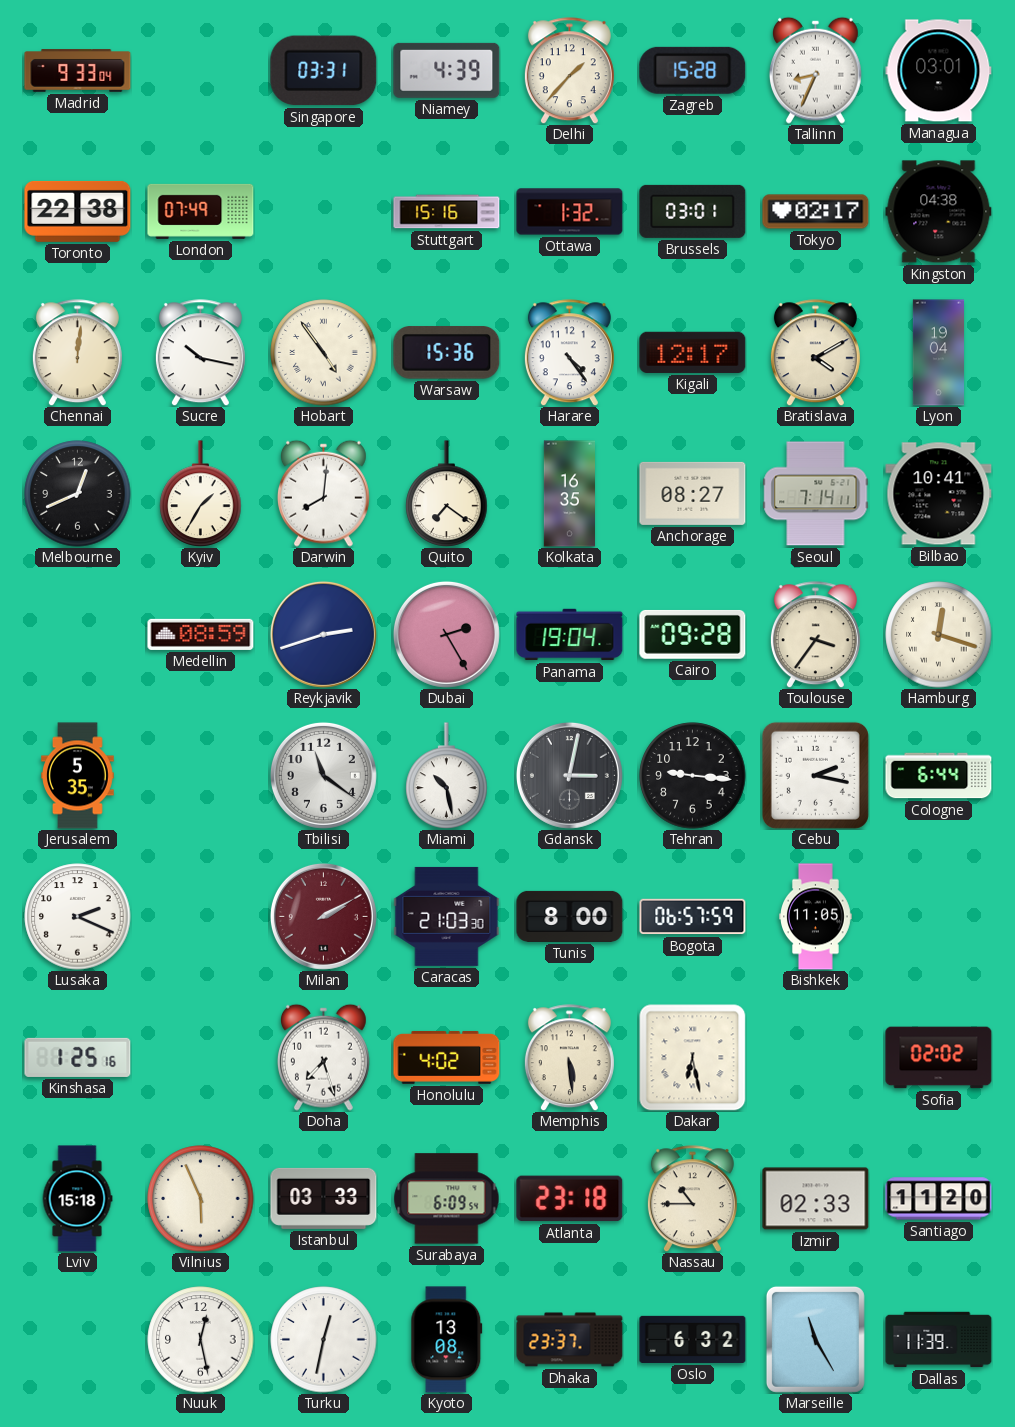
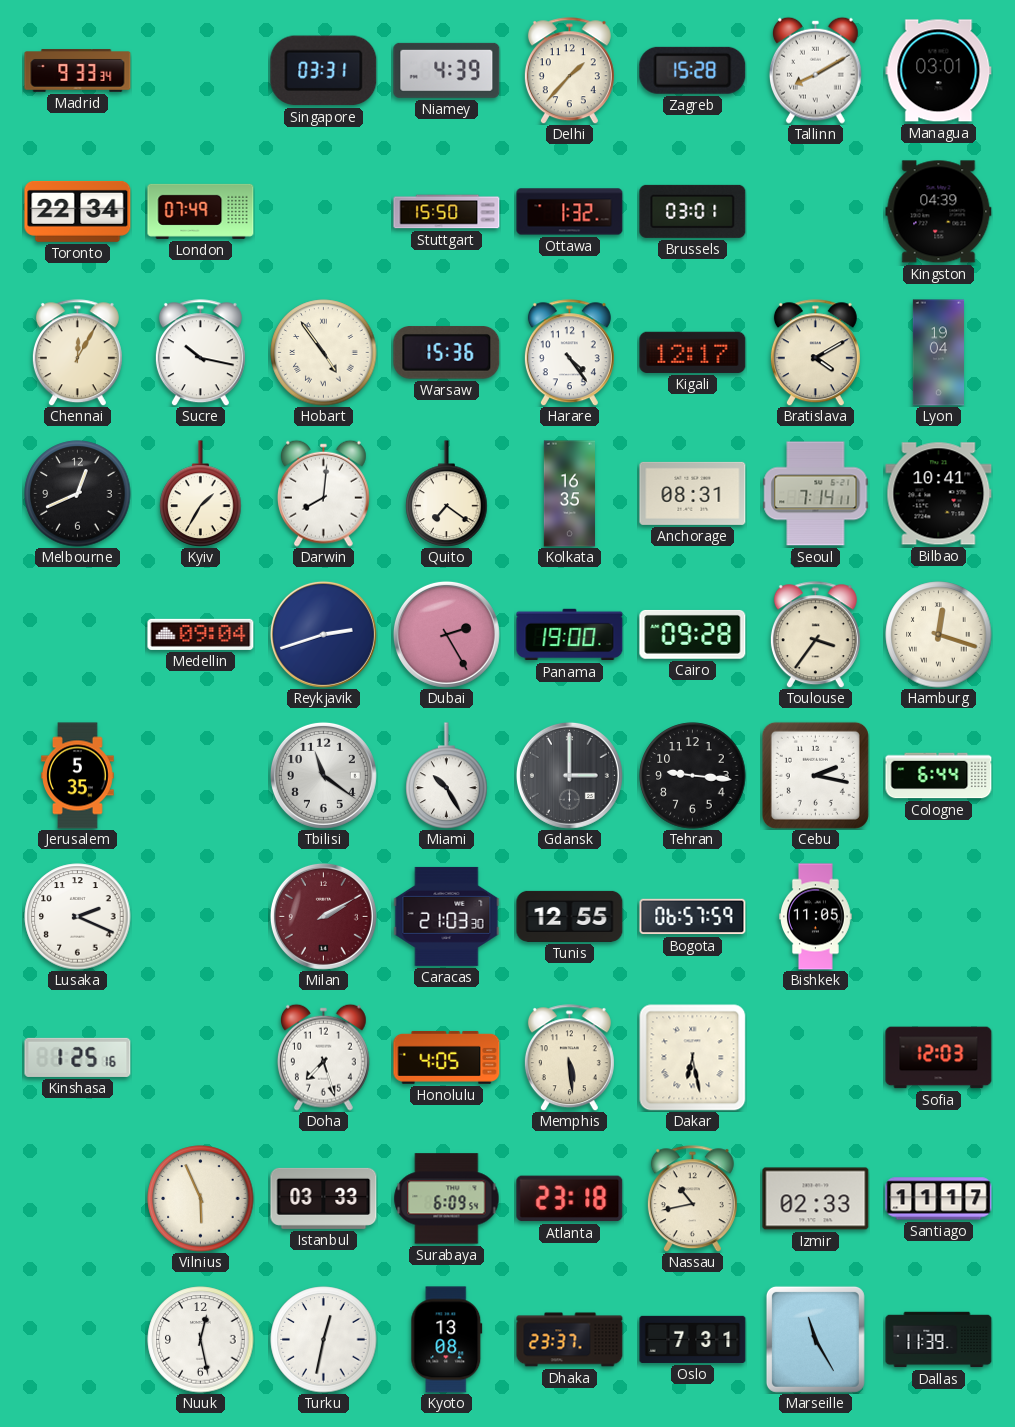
Madrid: 9:33:04 -> 9:33:34 (78, 71)
Tallinn: 8:34 -> 8:10 (815, 70)
Toronto: 22:38 -> 22:34 (78, 211)
Stuttgart: 15:16 -> 15:50 (447, 212)
Tokyo: 02:17 -> none (816, 212)
Kingston: 04:38 -> 04:39 (939, 212)
Chennai: 12:01 -> 12:05 (77, 353)
Anchorage: 08:27 -> 08:31 (693, 493)
Medellin: 08:59 -> 09:04 (201, 634)
Panama: 19:04 -> 19:00 (570, 635)
Miami: 10:28 -> 10:25 (447, 776)
Gdansk: 3:02 -> 3:00 (569, 775)
Tunis: 8:00 -> 12:55 (570, 916)
Honolulu: 4:02 -> 4:05 (447, 1057)
Sofia: 02:02 -> 12:03 (939, 1058)
Lviv: 15:18 -> none (77, 1199)
Nassau: 10:45 -> 10:43 (692, 1199)
Santiago: 11:20 -> 11:17 (939, 1199)
Oslo: 6:32 -> 7:31 (693, 1339)
